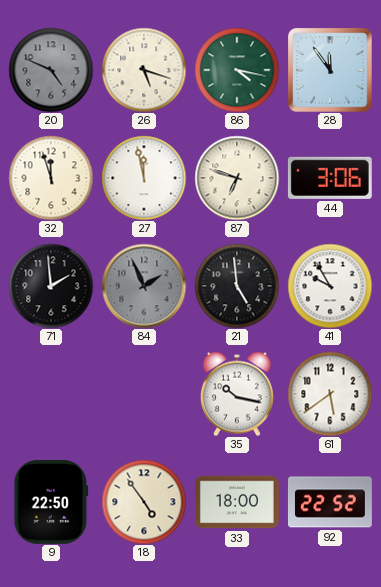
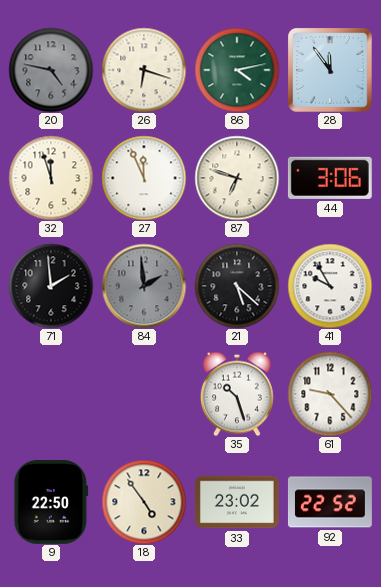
20: 4:49 -> 4:47 (51, 70)
26: 5:18 -> 6:18 (144, 70)
86: 4:17 -> 4:13 (237, 70)
27: 11:58 -> 11:56 (144, 178)
84: 1:56 -> 1:59 (144, 286)
21: 4:59 -> 5:22 (237, 286)
35: 10:17 -> 10:27 (237, 394)
61: 5:39 -> 9:23 (330, 394)
33: 18:00 -> 23:02 (237, 502)
